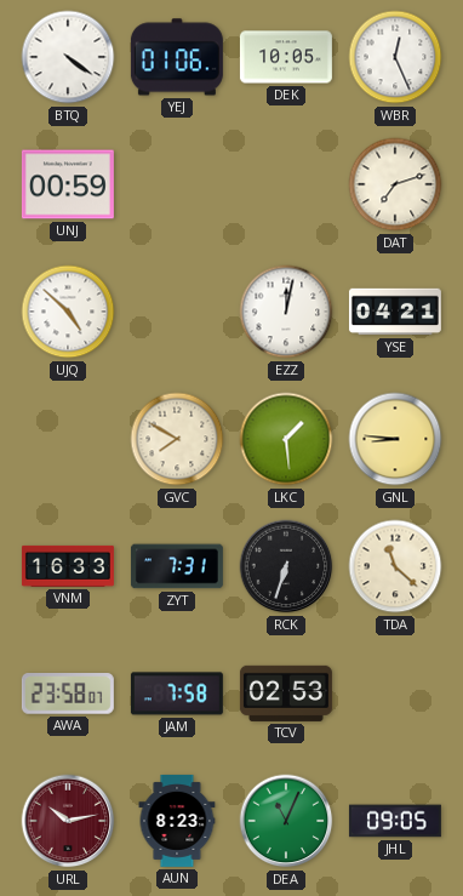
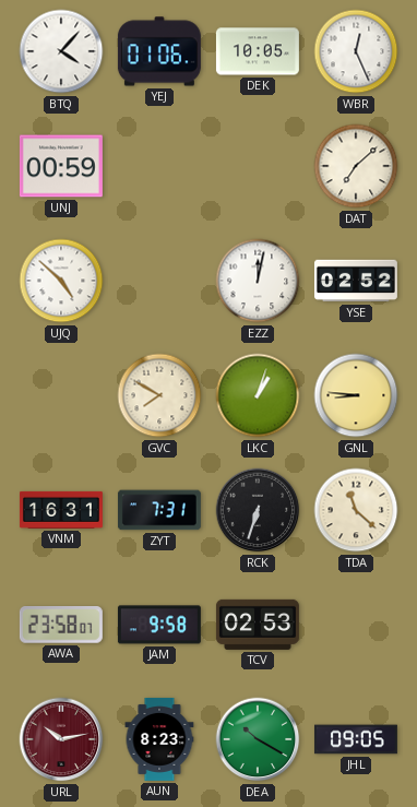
BTQ: 4:21 -> 4:07 (61, 51)
DAT: 7:12 -> 7:08 (356, 166)
YSE: 04:21 -> 02:52 (356, 281)
LKC: 1:29 -> 1:03 (258, 395)
VNM: 16:33 -> 16:31 (61, 510)
JAM: 7:58 -> 9:58 (159, 625)
DEA: 11:04 -> 10:20 (258, 739)
